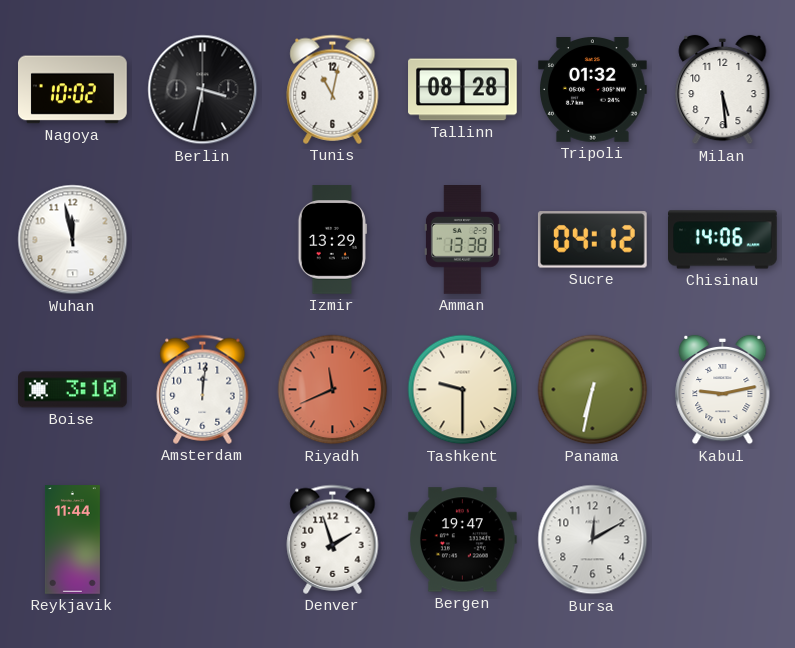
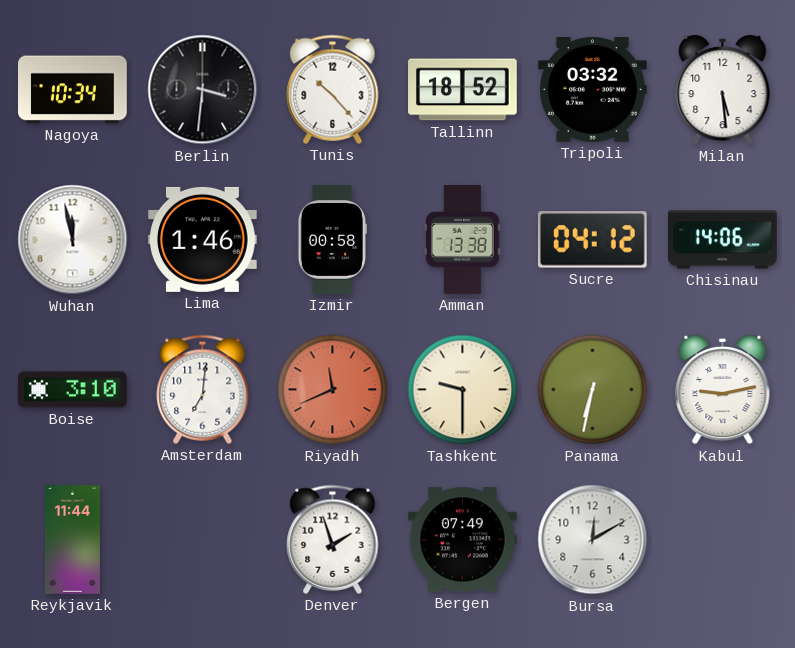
Nagoya: 10:02 -> 10:34 (73, 90)
Berlin: 3:32 -> 3:31 (203, 90)
Tunis: 11:02 -> 10:23 (333, 89)
Tallinn: 08:28 -> 18:52 (463, 90)
Tripoli: 01:32 -> 03:32 (593, 90)
Lima: none -> 1:46 (203, 239)
Izmir: 13:29 -> 00:58 (332, 240)
Amsterdam: 12:01 -> 7:01 (203, 389)
Bergen: 19:47 -> 07:49 (463, 540)
